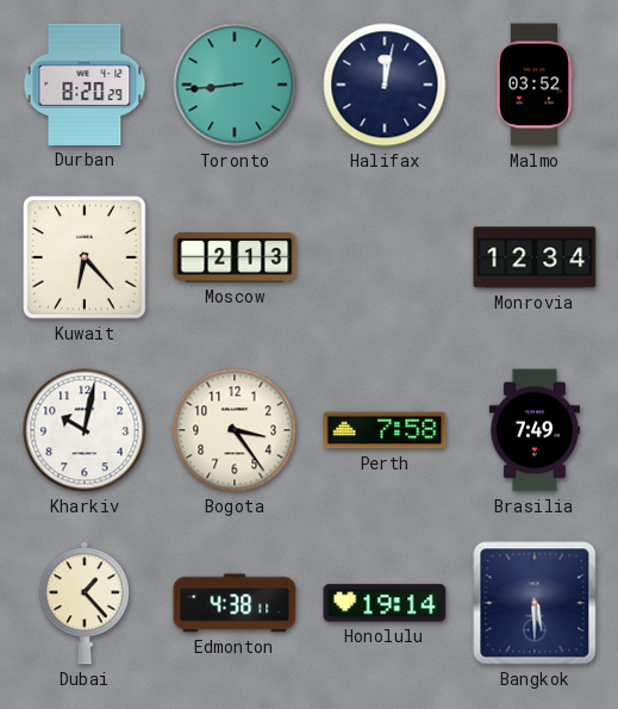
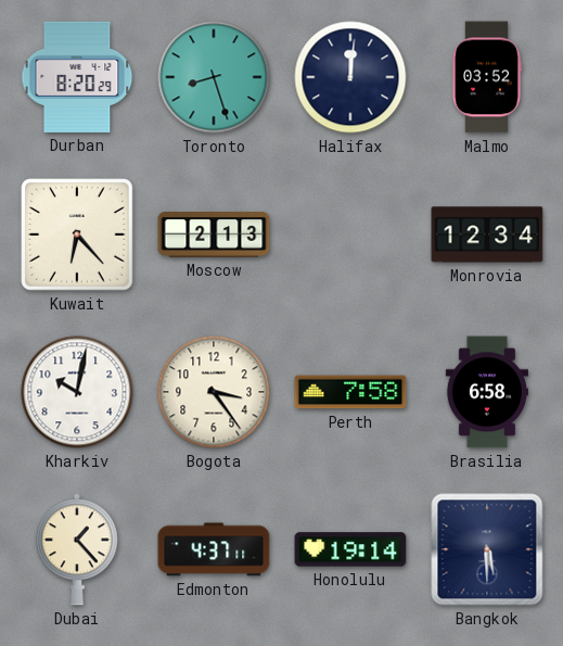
Toronto: 8:44 -> 8:27 (214, 77)
Halifax: 12:02 -> 12:01 (350, 77)
Brasilia: 7:49 -> 6:58 (487, 392)
Edmonton: 4:38 -> 4:37 (214, 549)
